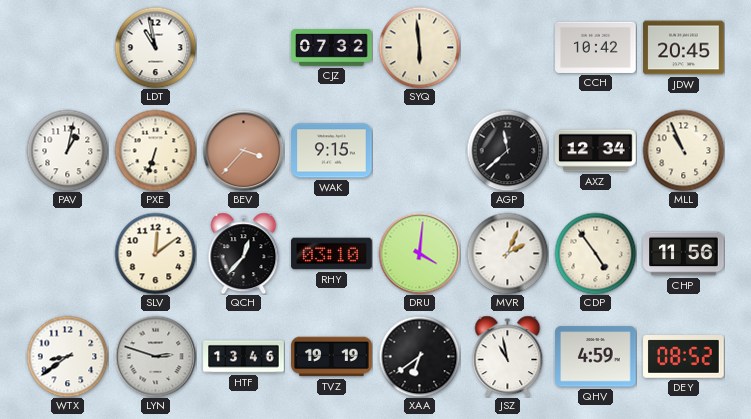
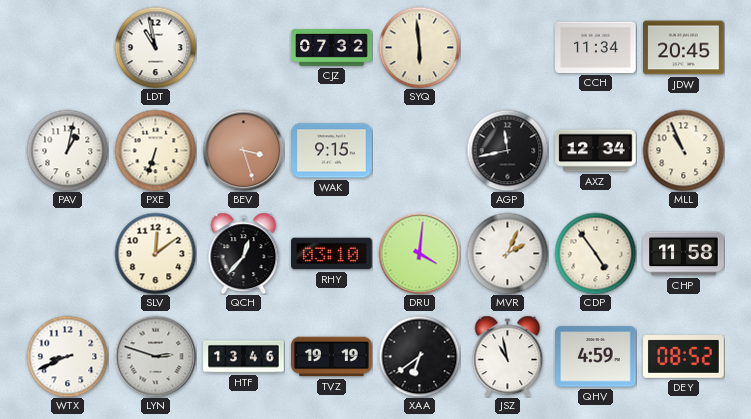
CCH: 10:42 -> 11:34 (596, 47)
BEV: 3:37 -> 3:27 (243, 150)
AGP: 11:38 -> 11:43 (507, 150)
CHP: 11:56 -> 11:58 (684, 254)
WTX: 8:39 -> 8:41 (67, 356)
